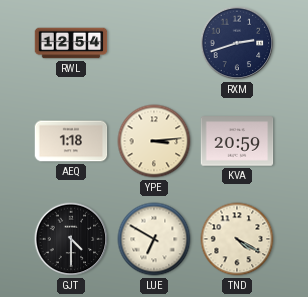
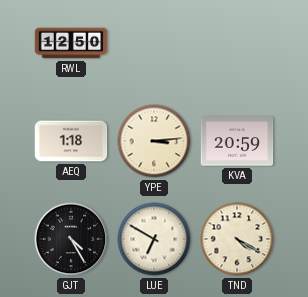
RWL: 12:54 -> 12:50 (71, 43)
RXM: 2:42 -> none (237, 43)
GJT: 4:30 -> 4:25 (71, 239)
